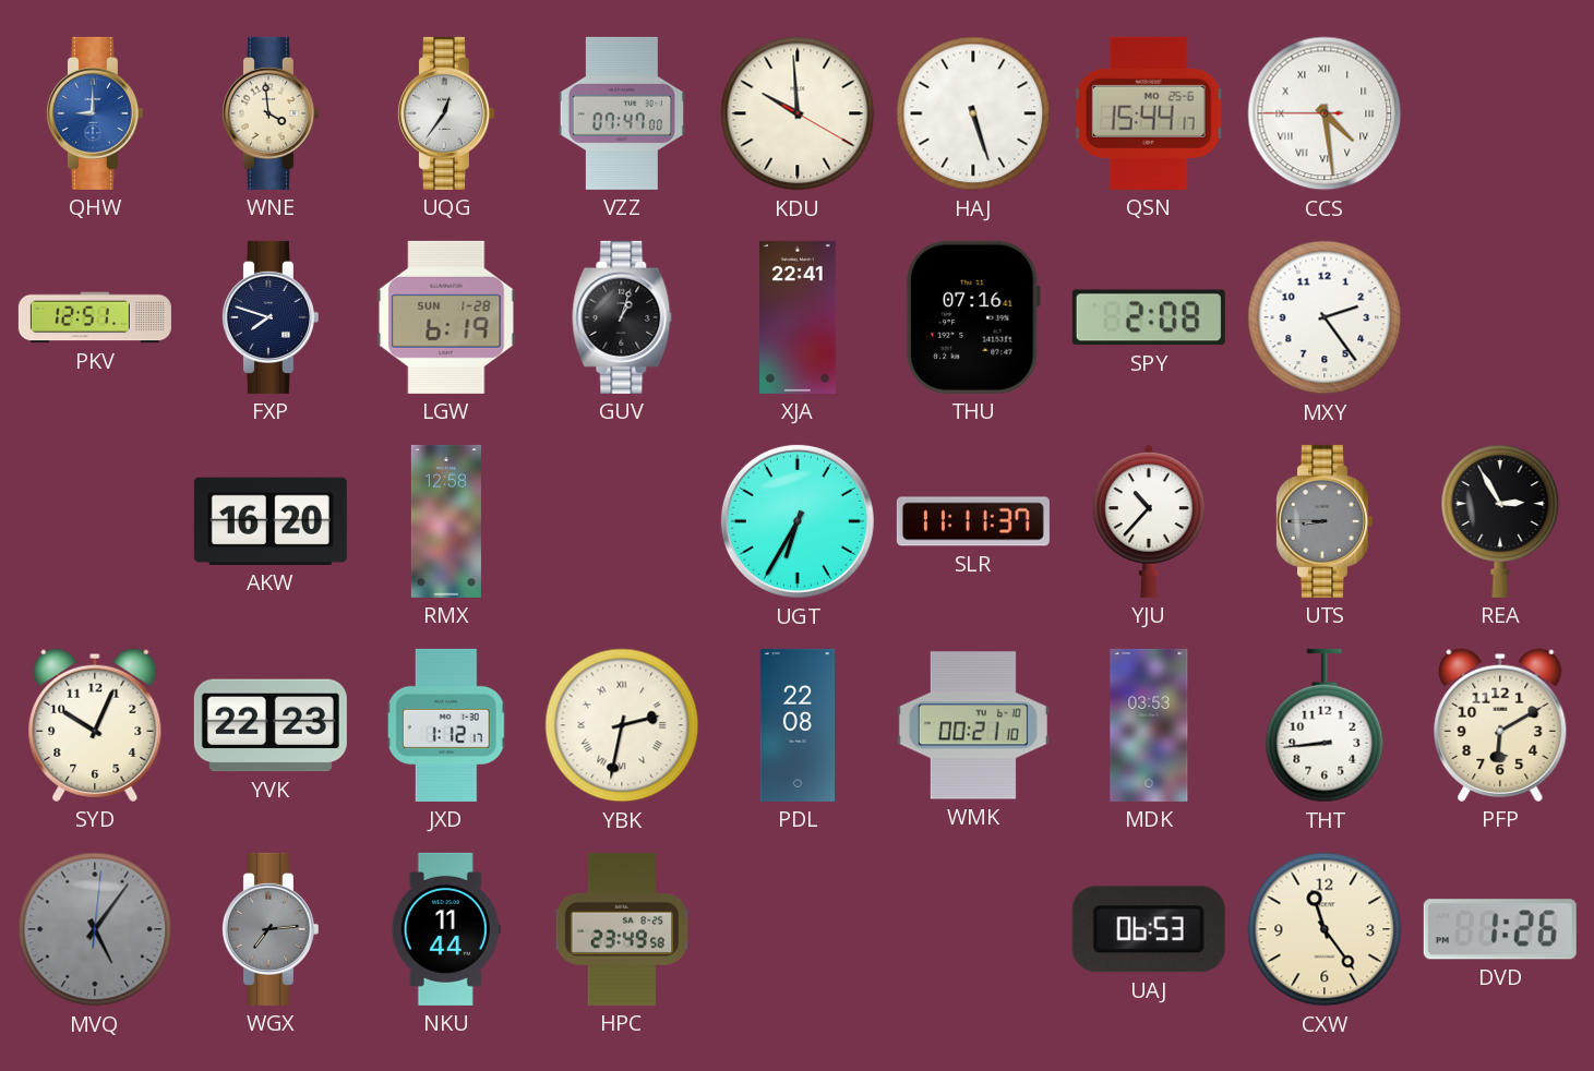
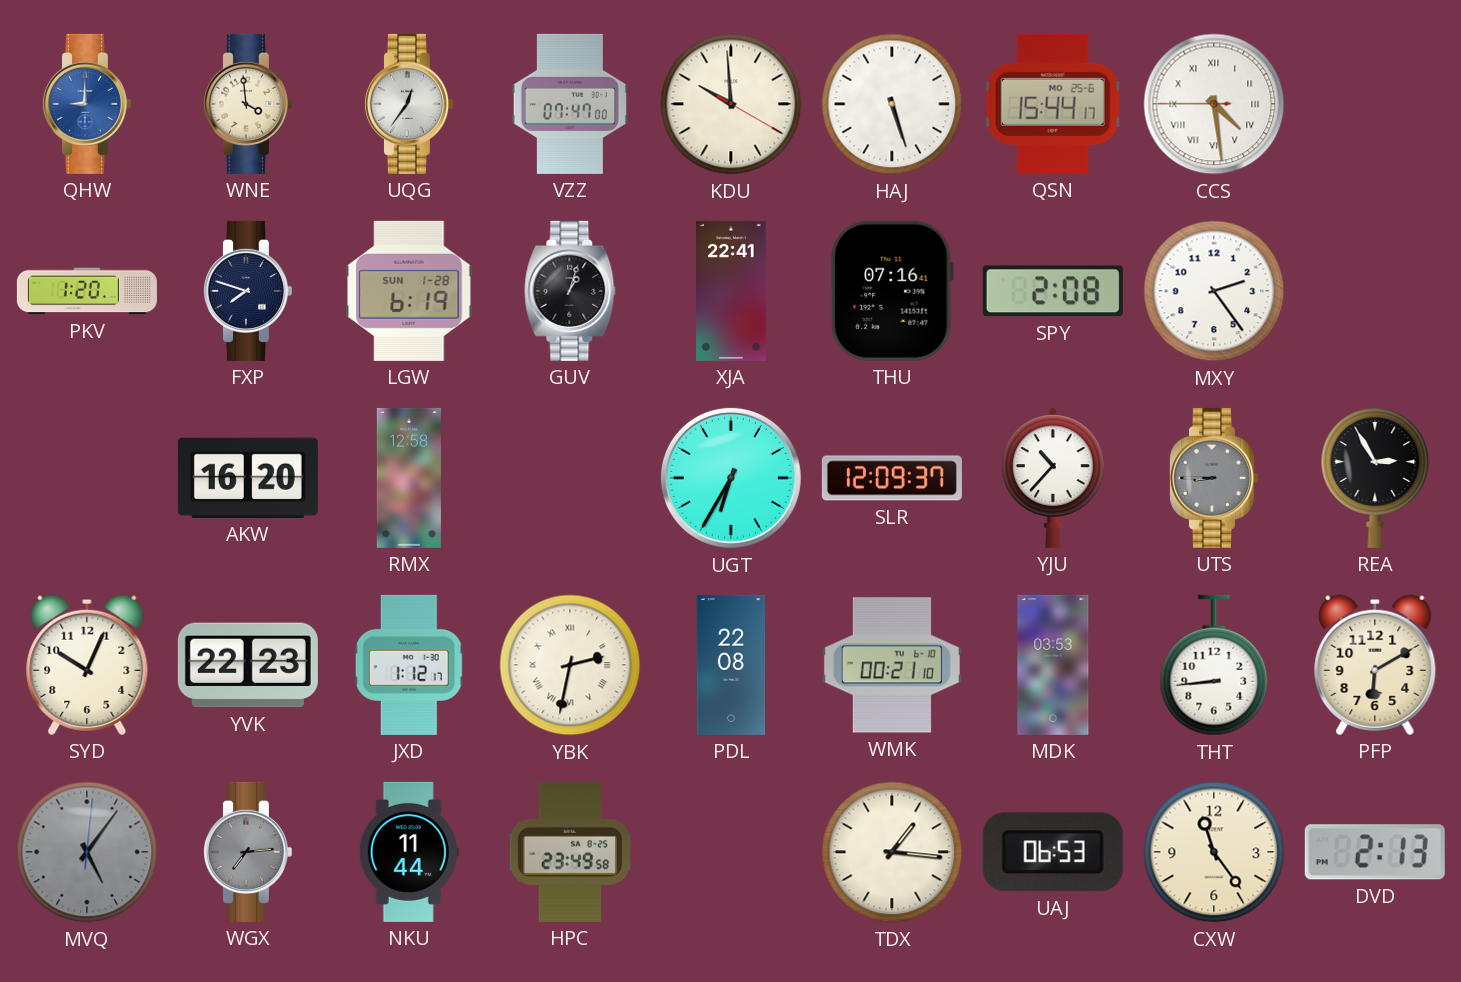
PKV: 12:51 -> 1:20 (87, 291)
SLR: 11:11 -> 12:09 (892, 478)
TDX: none -> 1:16 (892, 852)
DVD: 1:26 -> 2:13 (1375, 852)
